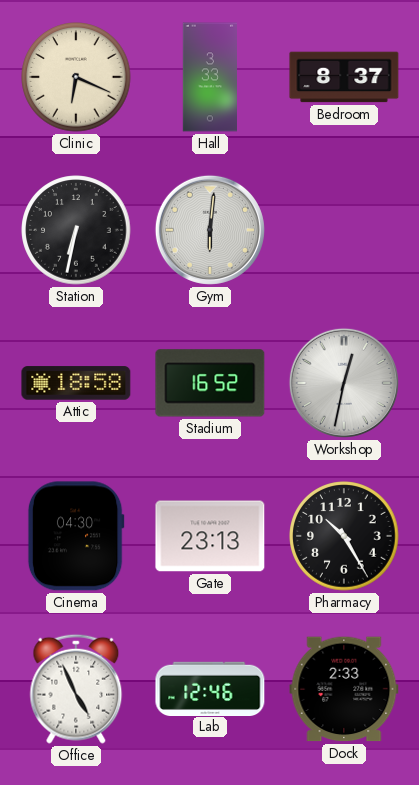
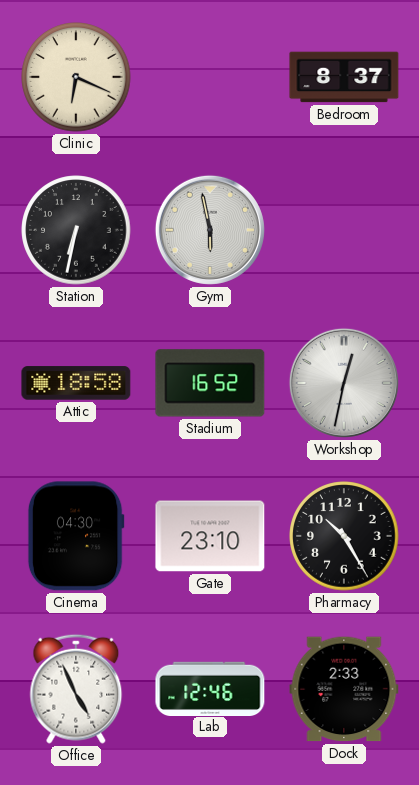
Hall: 3:33 -> none (209, 77)
Gym: 6:01 -> 5:58 (210, 230)
Gate: 23:13 -> 23:10 (210, 536)
